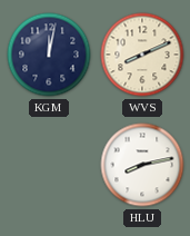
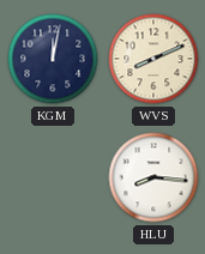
HLU: 8:13 -> 8:16 (153, 177)
